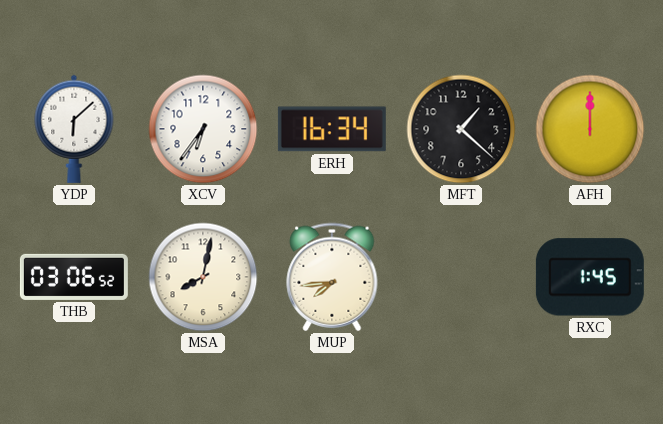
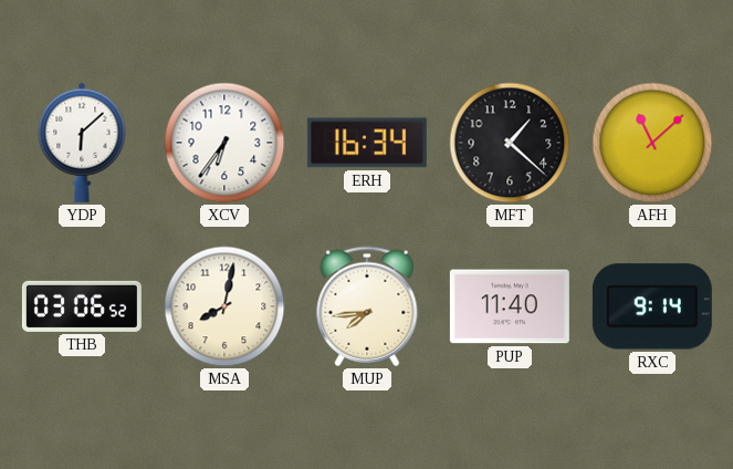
AFH: 12:00 -> 11:08 (652, 143)
PUP: none -> 11:40 (510, 306)
RXC: 1:45 -> 9:14 (652, 306)
